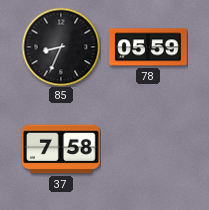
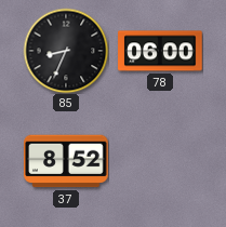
78: 05:59 -> 06:00 (160, 51)
37: 7:58 -> 8:52 (66, 161)
